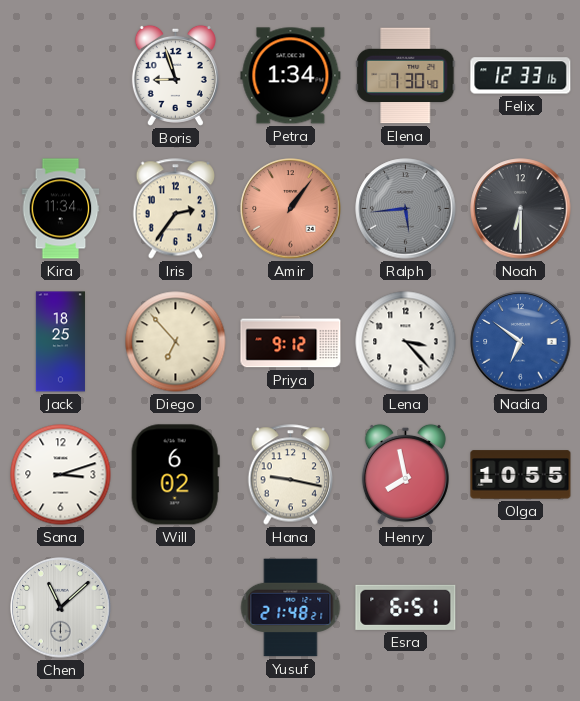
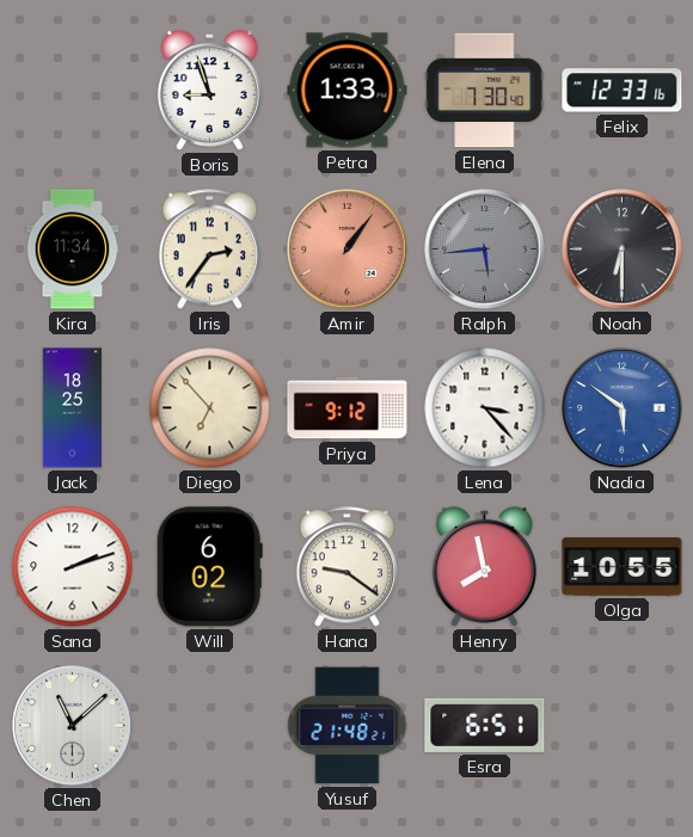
Petra: 1:34 -> 1:33 (348, 91)
Nadia: 6:51 -> 5:51 (623, 408)
Sana: 3:12 -> 2:12 (73, 567)
Hana: 9:17 -> 9:21 (348, 567)
